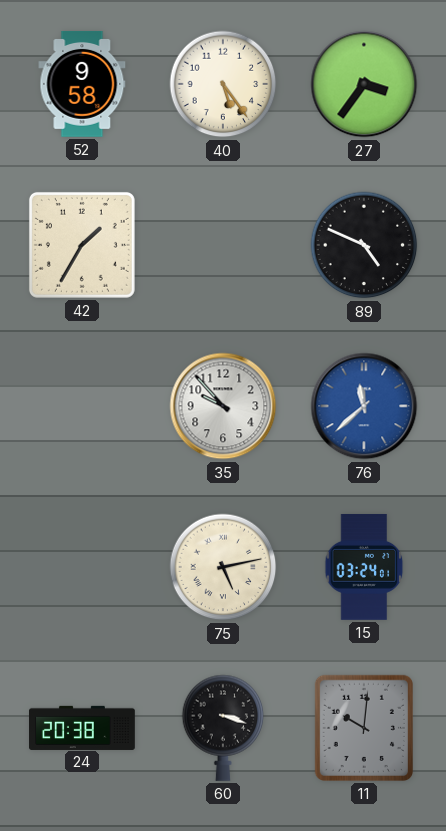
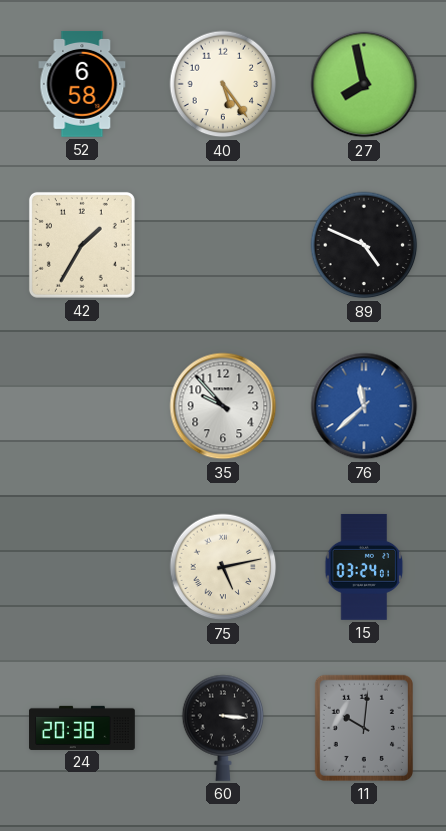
52: 9:58 -> 6:58 (82, 84)
27: 3:36 -> 7:58 (364, 84)
60: 3:18 -> 3:16 (223, 728)
